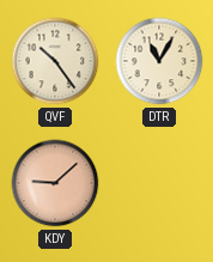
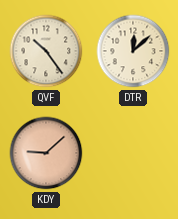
DTR: 11:05 -> 12:08 (133, 51)
